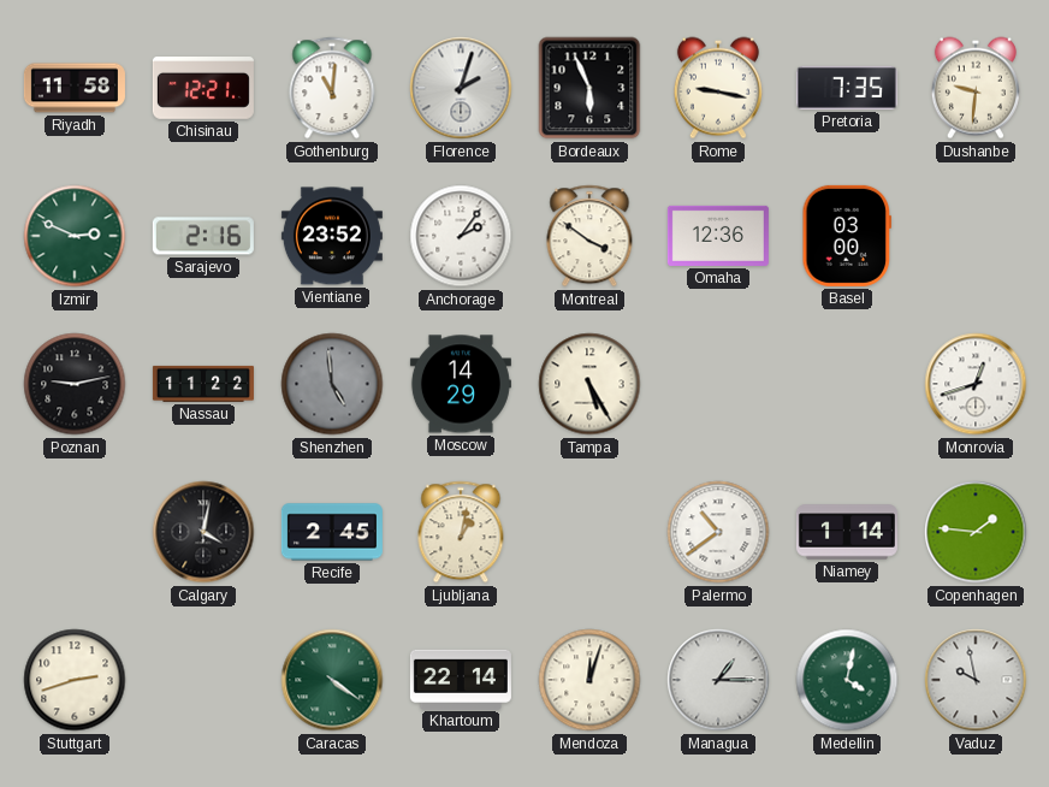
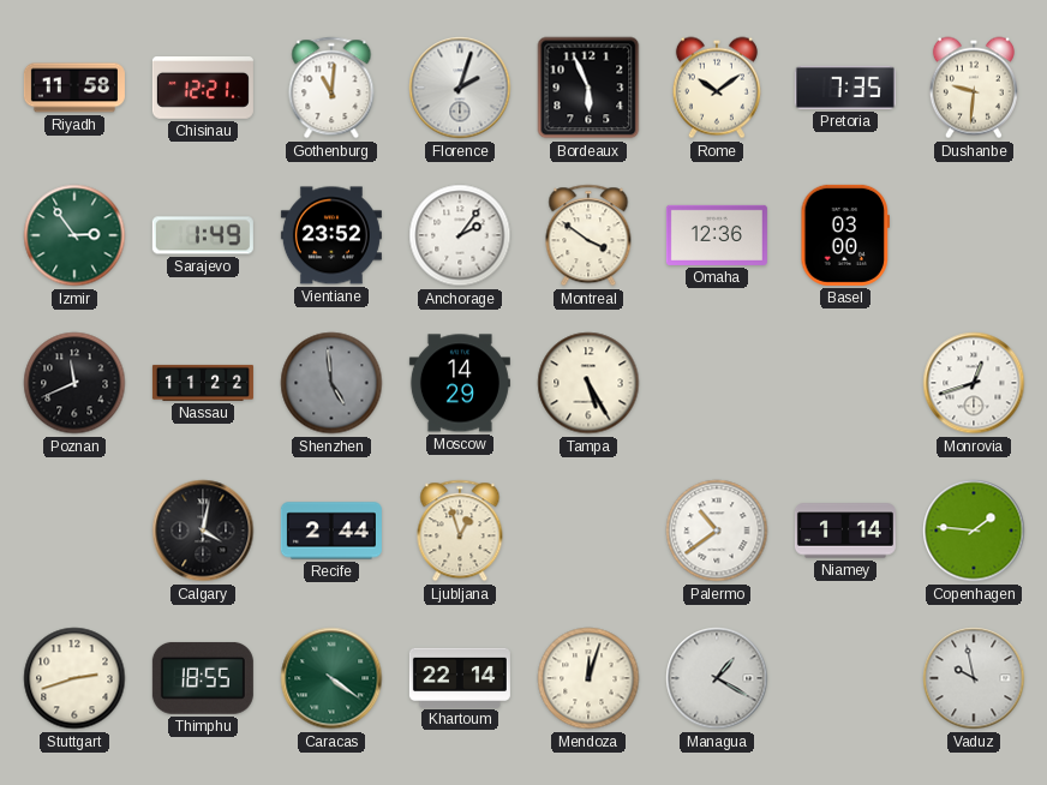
Rome: 9:17 -> 10:09 (717, 88)
Izmir: 2:49 -> 2:54 (74, 235)
Sarajevo: 2:16 -> 1:49 (203, 235)
Poznan: 9:13 -> 11:41 (74, 383)
Recife: 2:45 -> 2:44 (331, 531)
Ljubljana: 1:02 -> 12:57 (460, 531)
Thimphu: none -> 18:55 (203, 678)
Managua: 1:15 -> 1:20 (717, 678)
Medellin: 4:02 -> none (847, 680)
